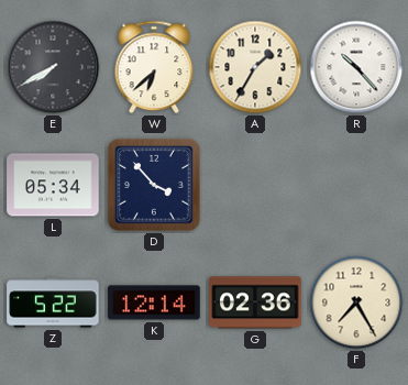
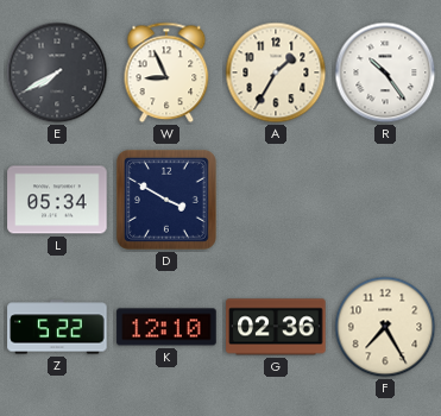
W: 6:38 -> 8:56 (166, 73)
R: 10:23 -> 10:24 (385, 73)
D: 3:53 -> 3:50 (166, 200)
K: 12:14 -> 12:10 (166, 327)
